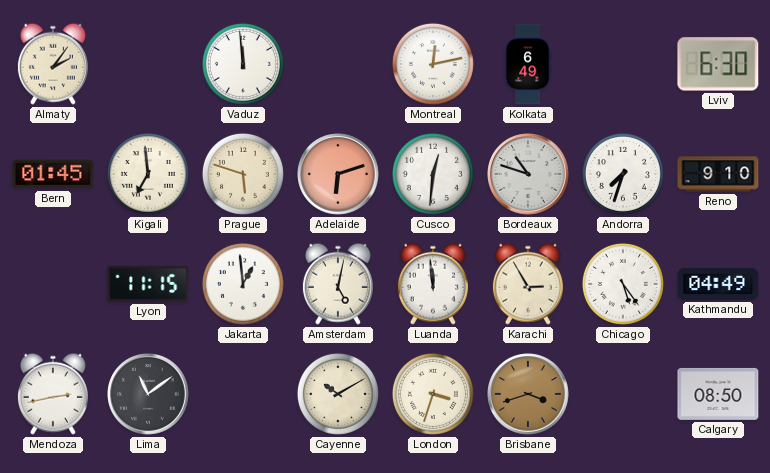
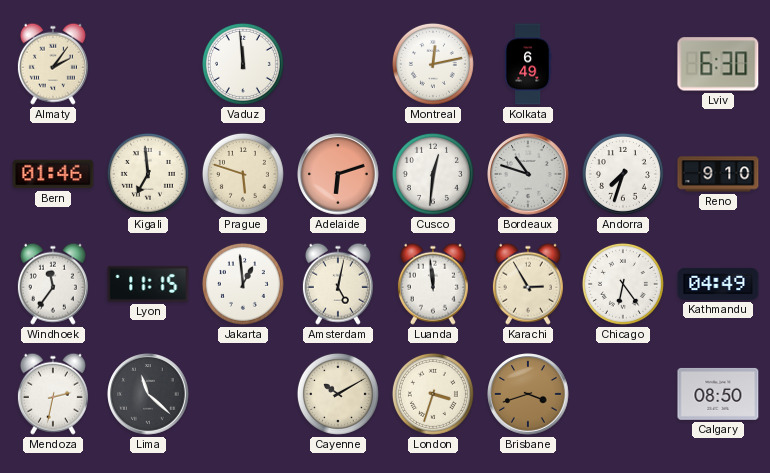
Bern: 01:45 -> 01:46 (53, 174)
Windhoek: none -> 11:36 (53, 284)
Chicago: 5:24 -> 6:24 (623, 284)
Mendoza: 2:43 -> 2:32 (53, 394)
Lima: 11:09 -> 11:22 (148, 394)
